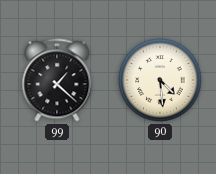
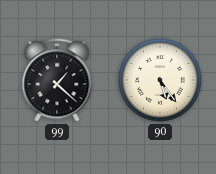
90: 4:29 -> 5:24 (160, 80)
